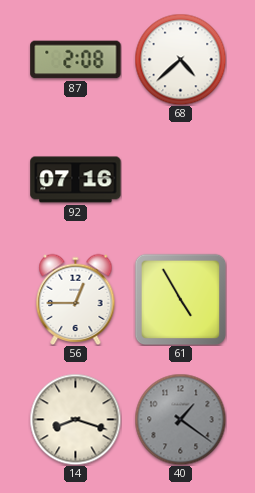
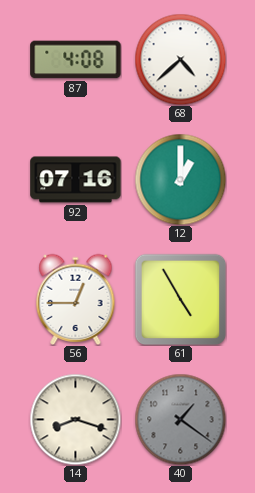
87: 2:08 -> 4:08 (76, 60)
12: none -> 1:00 (180, 179)
